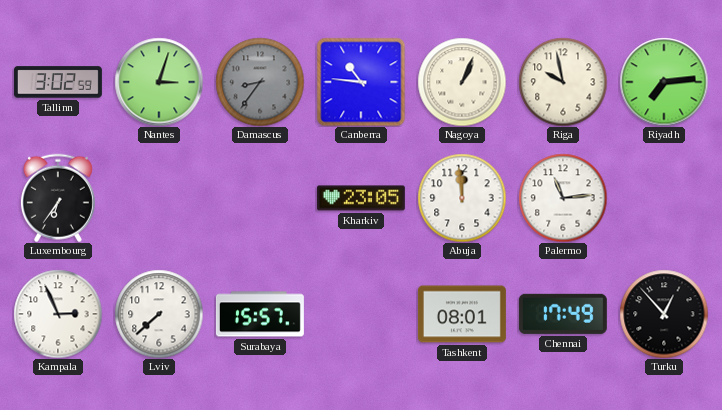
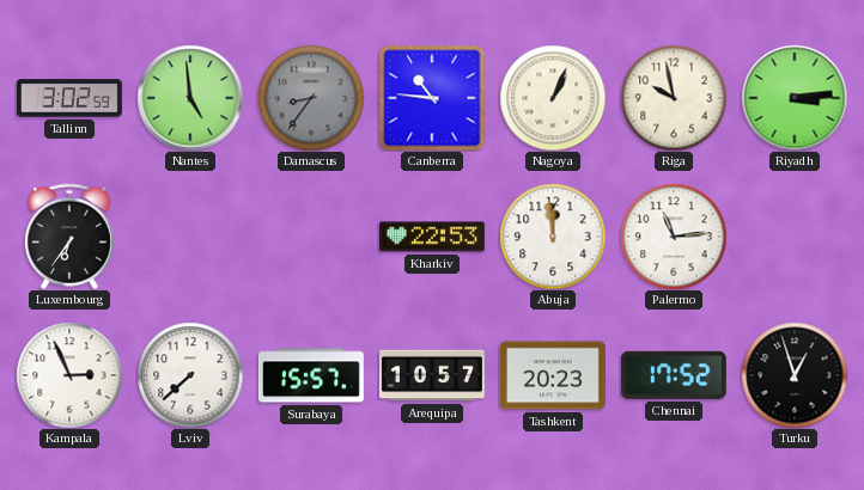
Nantes: 3:03 -> 4:59 (190, 98)
Riyadh: 7:14 -> 3:14 (795, 98)
Kharkiv: 23:05 -> 22:53 (432, 237)
Arequipa: none -> 10:57 (432, 375)
Tashkent: 08:01 -> 20:23 (553, 375)
Chennai: 17:49 -> 17:52 (674, 375)
Turku: 12:53 -> 12:57 (795, 375)
